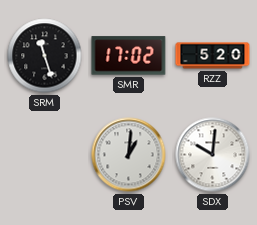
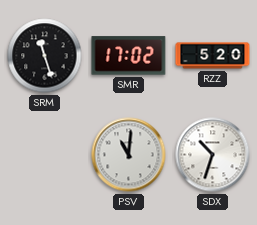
PSV: 1:01 -> 11:01 (129, 155)
SDX: 10:01 -> 10:33 (213, 155)
